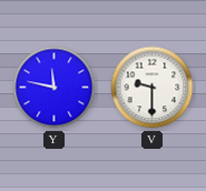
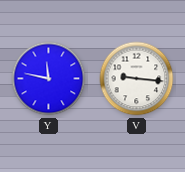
V: 9:30 -> 9:16 (137, 79)
